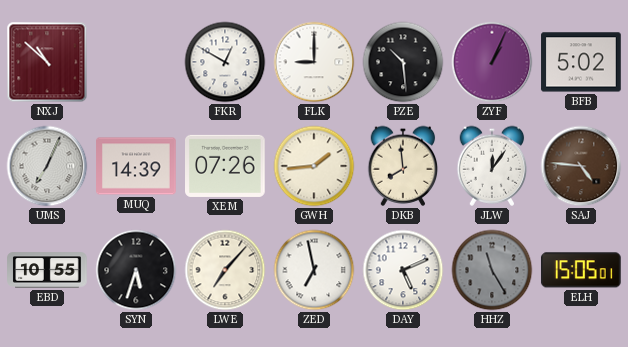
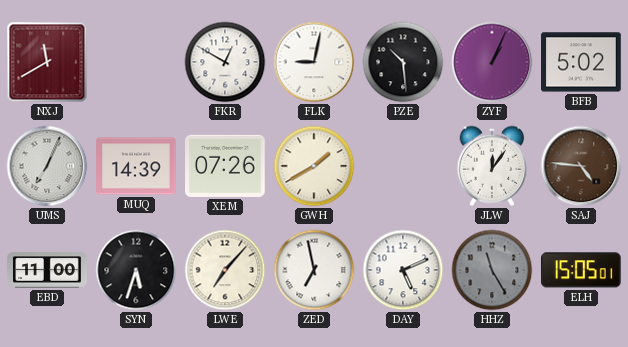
NXJ: 10:52 -> 11:40 (47, 62)
FLK: 9:00 -> 9:02 (314, 62)
GWH: 1:44 -> 1:40 (314, 166)
DKB: 7:59 -> none (403, 166)
EBD: 10:55 -> 11:00 (47, 270)
